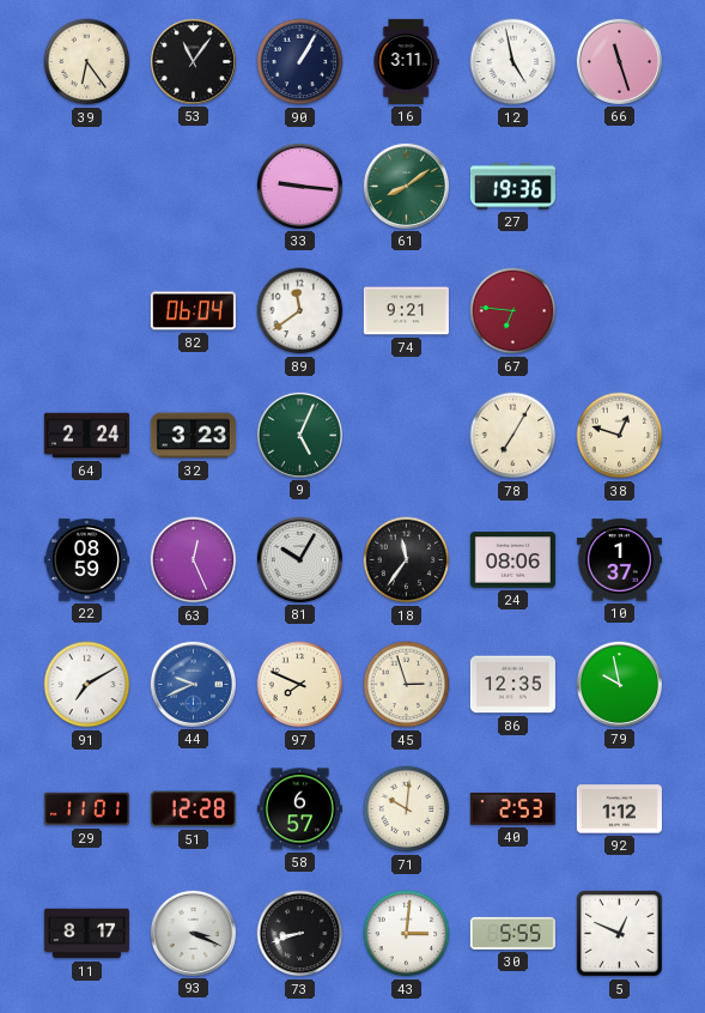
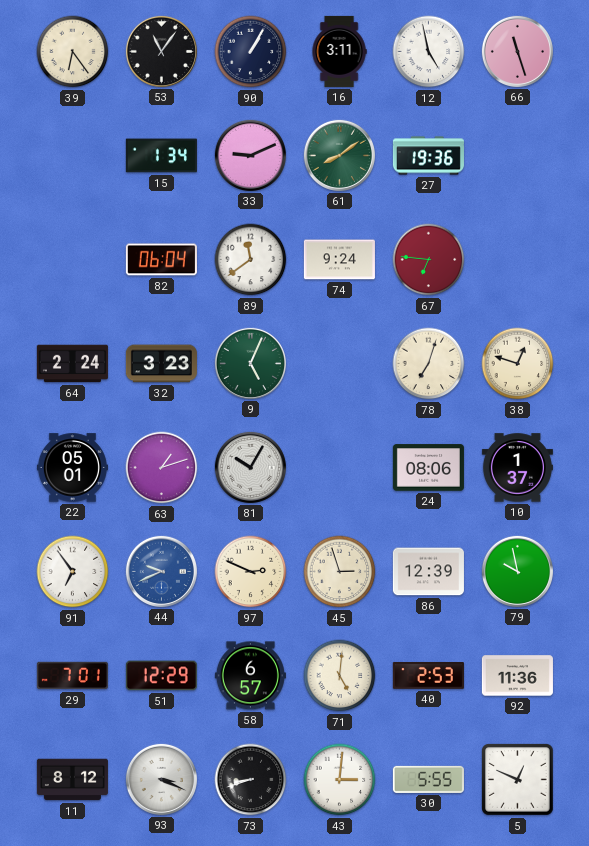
15: none -> 1:34 (161, 156)
33: 9:16 -> 9:11 (250, 155)
74: 9:21 -> 9:24 (339, 260)
78: 7:05 -> 7:03 (429, 364)
22: 08:59 -> 05:01 (72, 468)
63: 12:26 -> 1:12 (162, 468)
18: 11:36 -> none (407, 560)
91: 7:10 -> 6:54 (73, 572)
97: 7:49 -> 2:49 (251, 572)
86: 12:35 -> 12:39 (428, 572)
29: 11:01 -> 7:01 (72, 676)
51: 12:28 -> 12:29 (161, 676)
71: 10:01 -> 5:01 (340, 676)
92: 1:12 -> 11:36 (517, 676)
11: 8:17 -> 8:12 (72, 780)
